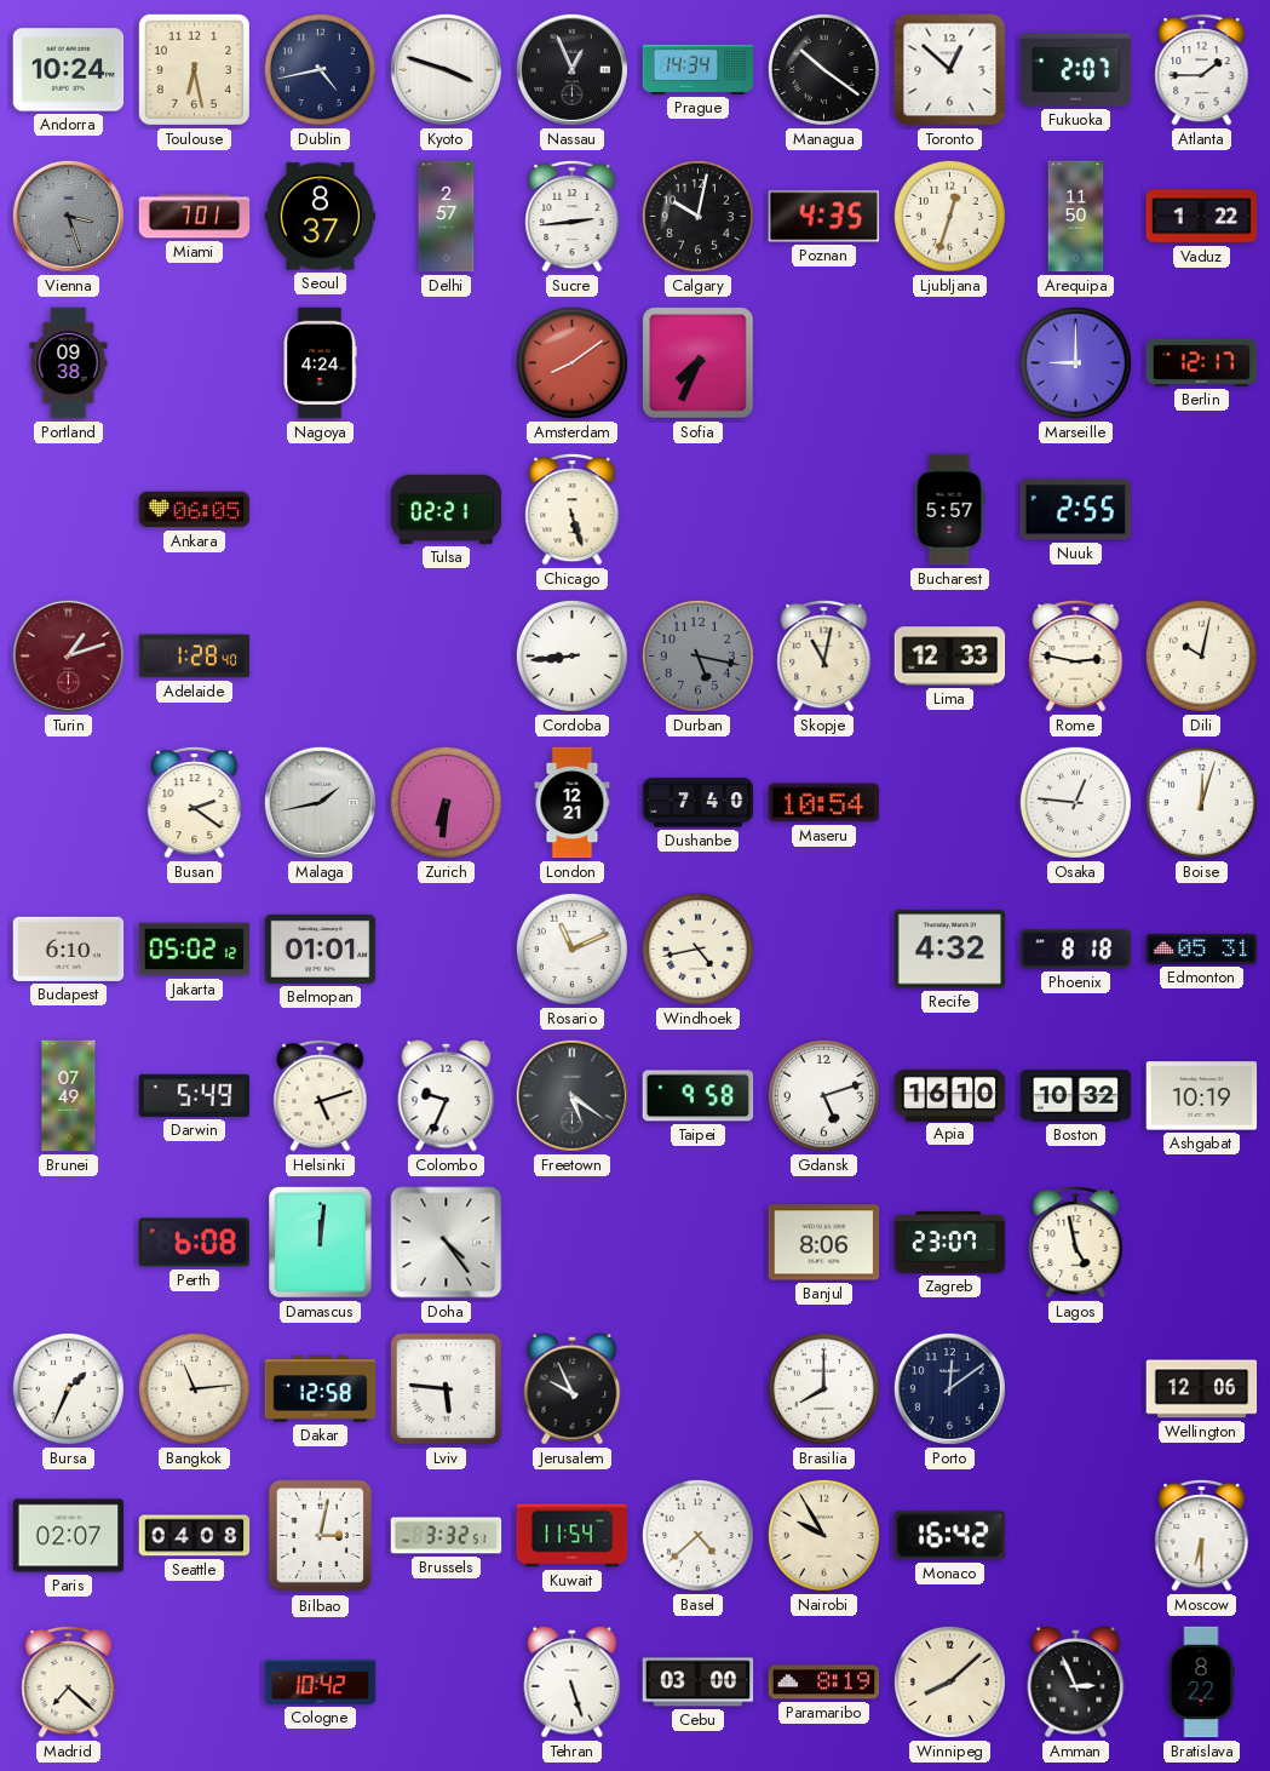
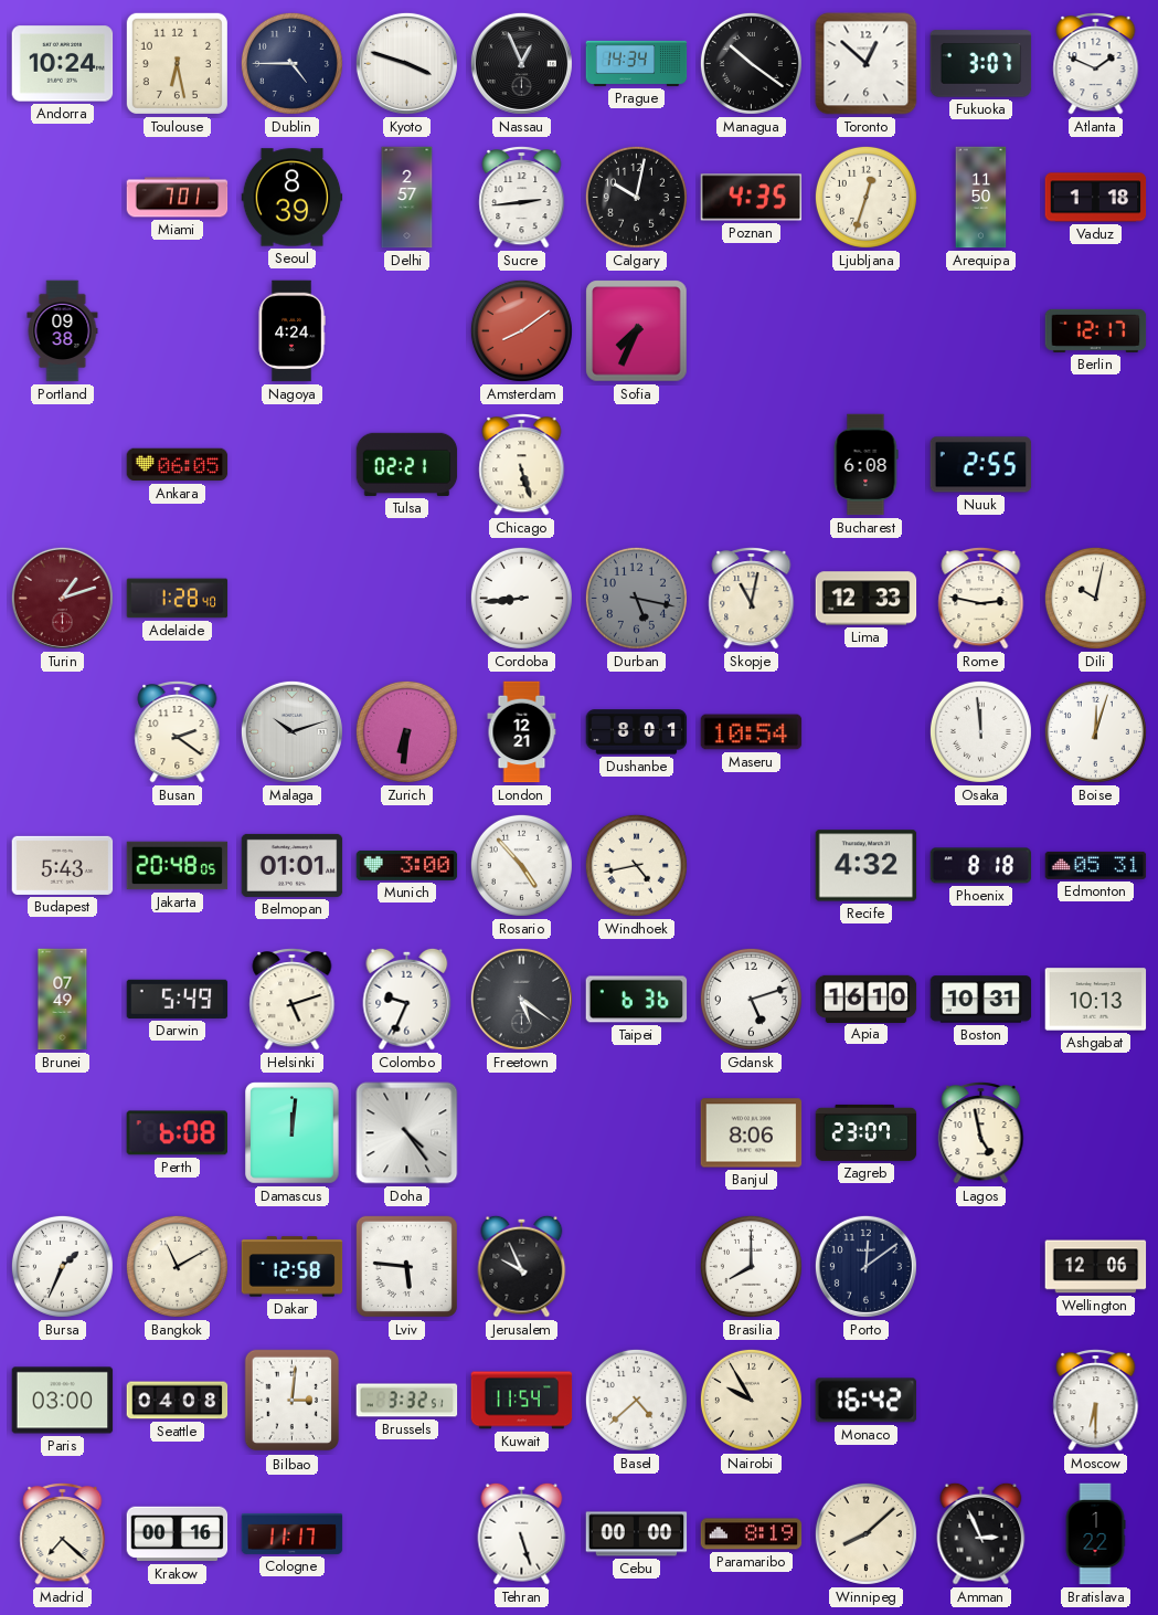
Dublin: 4:43 -> 4:45 (291, 63)
Fukuoka: 2:07 -> 3:07 (981, 64)
Atlanta: 1:45 -> 1:49 (1096, 64)
Vienna: 3:27 -> none (68, 216)
Seoul: 8:37 -> 8:39 (293, 198)
Vaduz: 1:22 -> 1:18 (1096, 198)
Marseille: 9:00 -> none (1075, 362)
Bucharest: 5:57 -> 6:08 (865, 465)
Malaga: 1:43 -> 10:12 (291, 731)
Dushanbe: 7:40 -> 8:01 (637, 732)
Osaka: 12:46 -> 11:59 (980, 731)
Budapest: 6:10 -> 5:43 (63, 865)
Jakarta: 05:02 -> 20:48 (178, 866)
Munich: none -> 3:00 (407, 866)
Rosario: 11:11 -> 4:53 (521, 865)
Taipei: 9:58 -> 6:36 (637, 1000)
Boston: 10:32 -> 10:31 (981, 1000)
Ashgabat: 10:19 -> 10:13 (1096, 1000)
Bangkok: 11:14 -> 11:10 (177, 1266)
Paris: 02:07 -> 03:00 (63, 1401)
Bilbao: 3:02 -> 3:01 (293, 1401)
Krakow: none -> 00:16 (178, 1534)
Cologne: 10:42 -> 11:17 (293, 1533)
Cebu: 03:00 -> 00:00 (637, 1534)
Bratislava: 8:22 -> 1:22 (1095, 1534)
